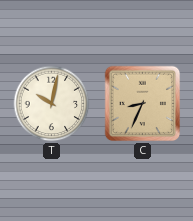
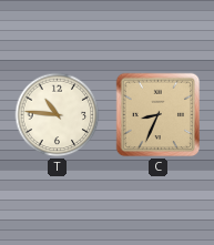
T: 10:02 -> 10:46 (58, 115)
